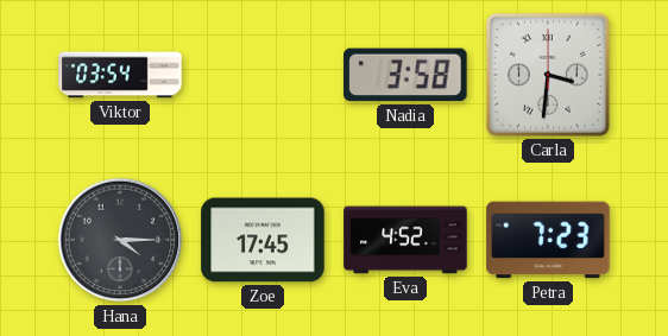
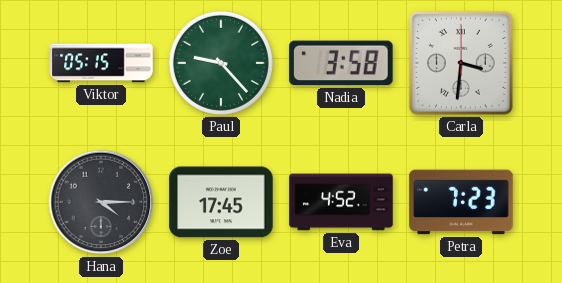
Viktor: 03:54 -> 05:15 (101, 63)
Paul: none -> 9:23 (221, 63)
